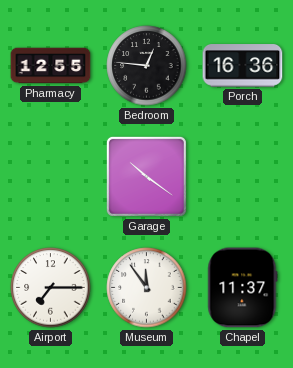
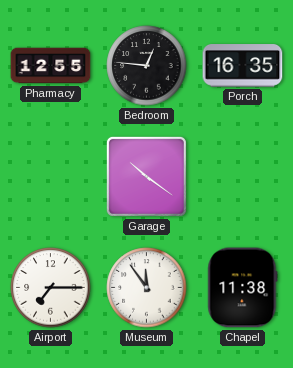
Porch: 16:36 -> 16:35 (243, 66)
Chapel: 11:37 -> 11:38 (243, 288)
